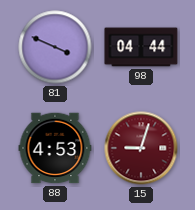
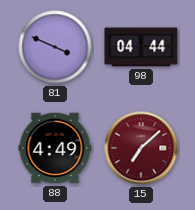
88: 4:53 -> 4:49 (55, 148)
15: 9:03 -> 7:08 (141, 148)
